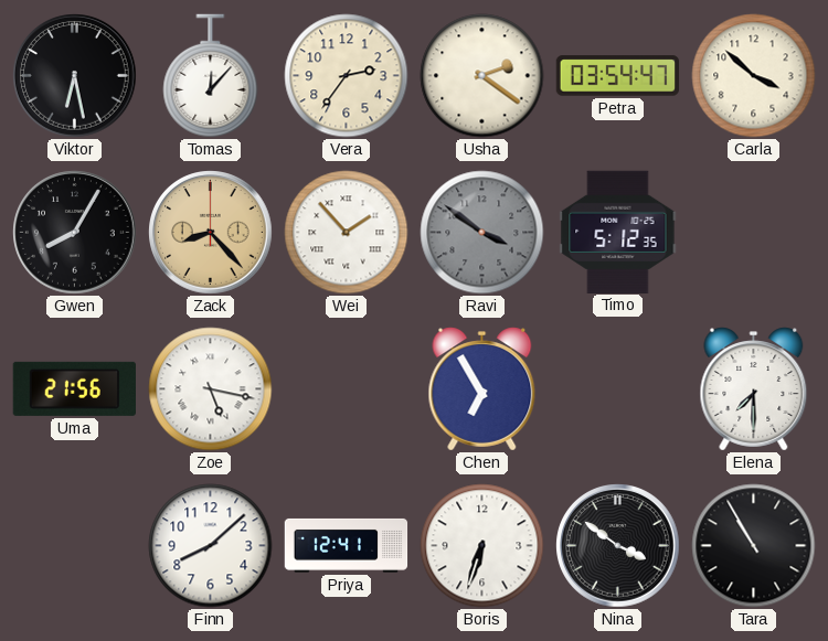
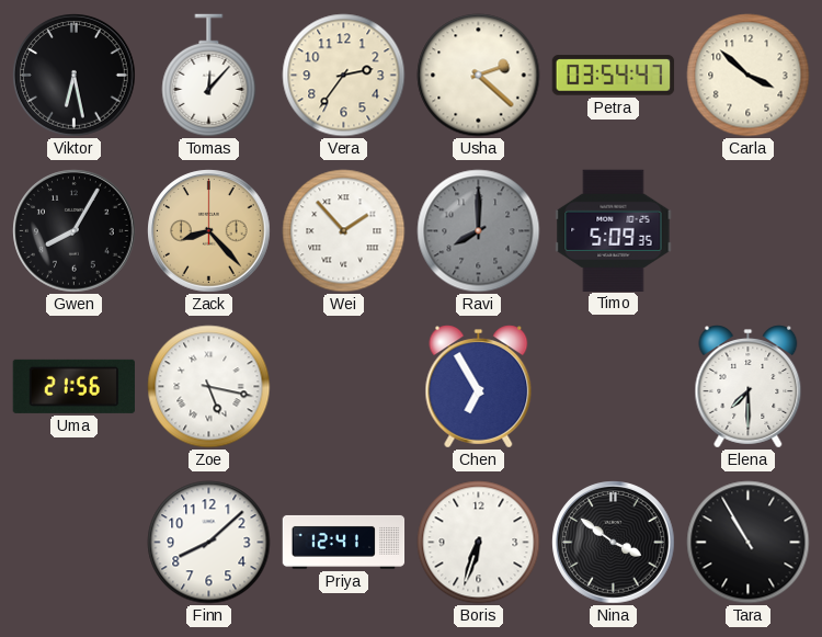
Usha: 2:21 -> 2:22 (479, 76)
Ravi: 3:51 -> 8:00 (479, 231)
Timo: 5:12 -> 5:09 (614, 230)
